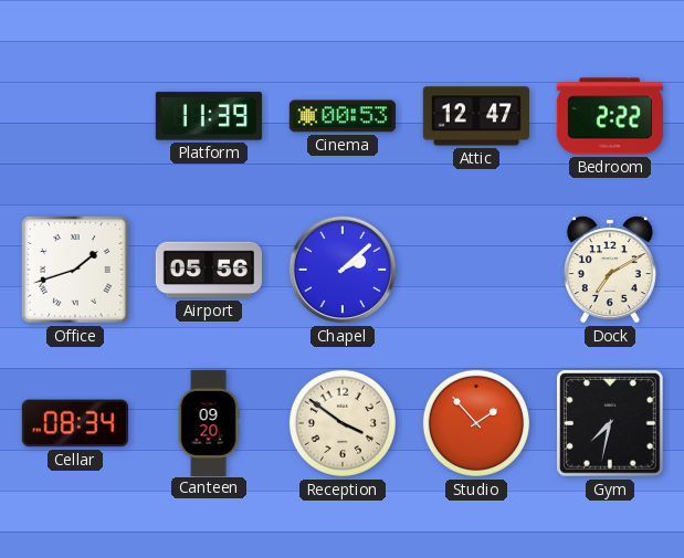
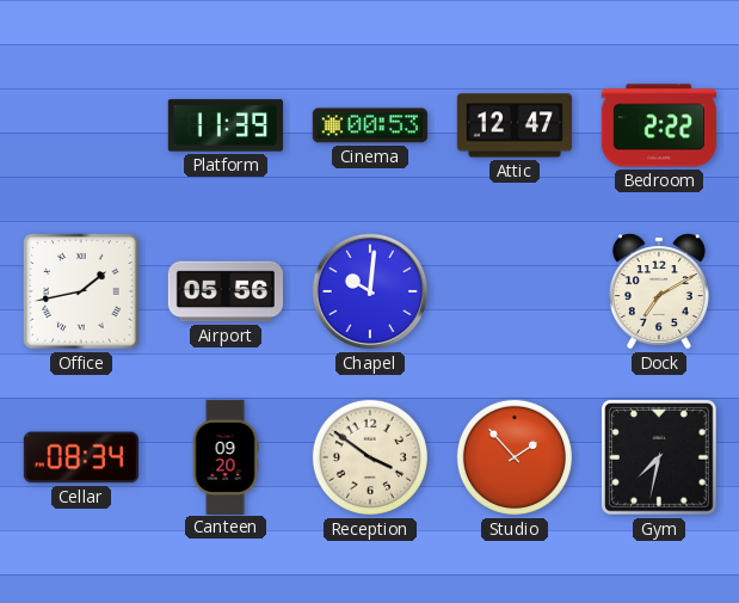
Office: 1:42 -> 1:43 (81, 291)
Chapel: 2:08 -> 10:01 (370, 291)
